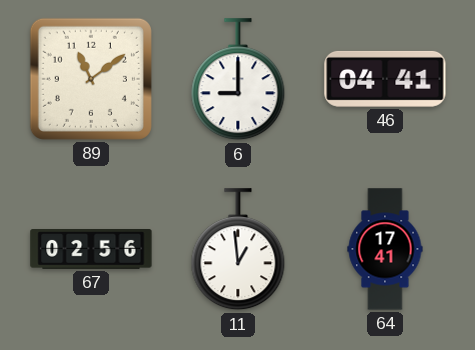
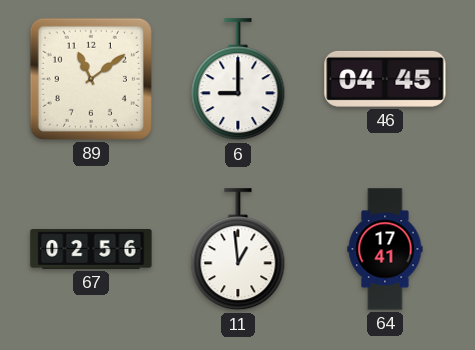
46: 04:41 -> 04:45 (385, 79)
